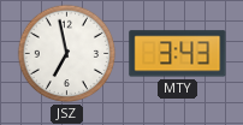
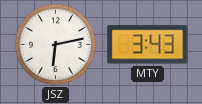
JSZ: 6:58 -> 6:13 (56, 45)
